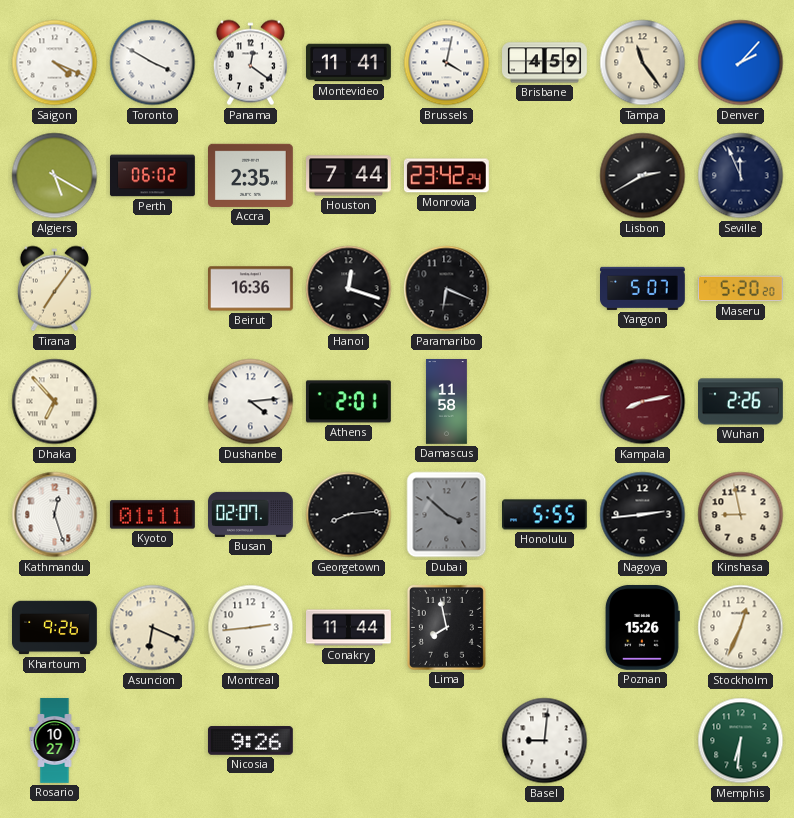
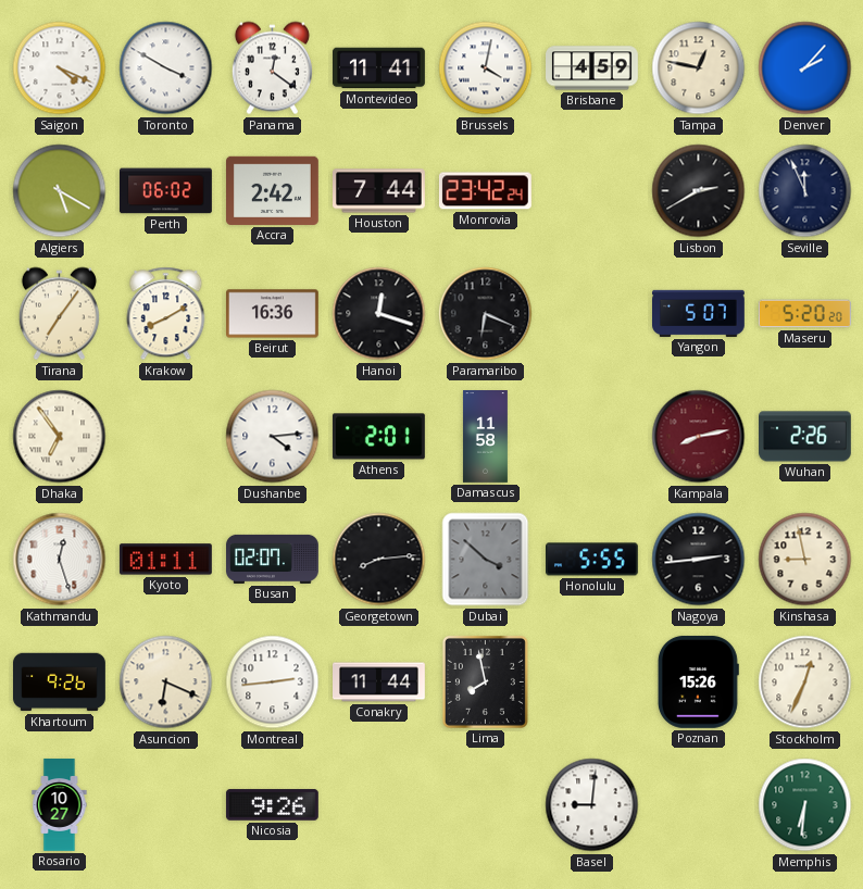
Tampa: 11:24 -> 12:47 (699, 68)
Accra: 2:35 -> 2:42 (273, 190)
Krakow: none -> 8:10 (166, 314)
Dhaka: 6:53 -> 6:54 (60, 437)
